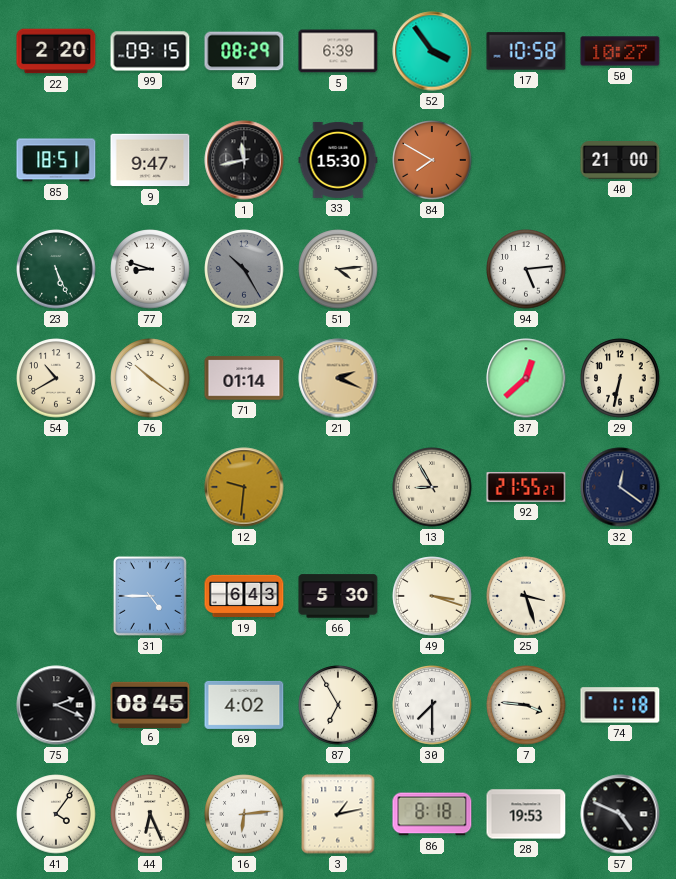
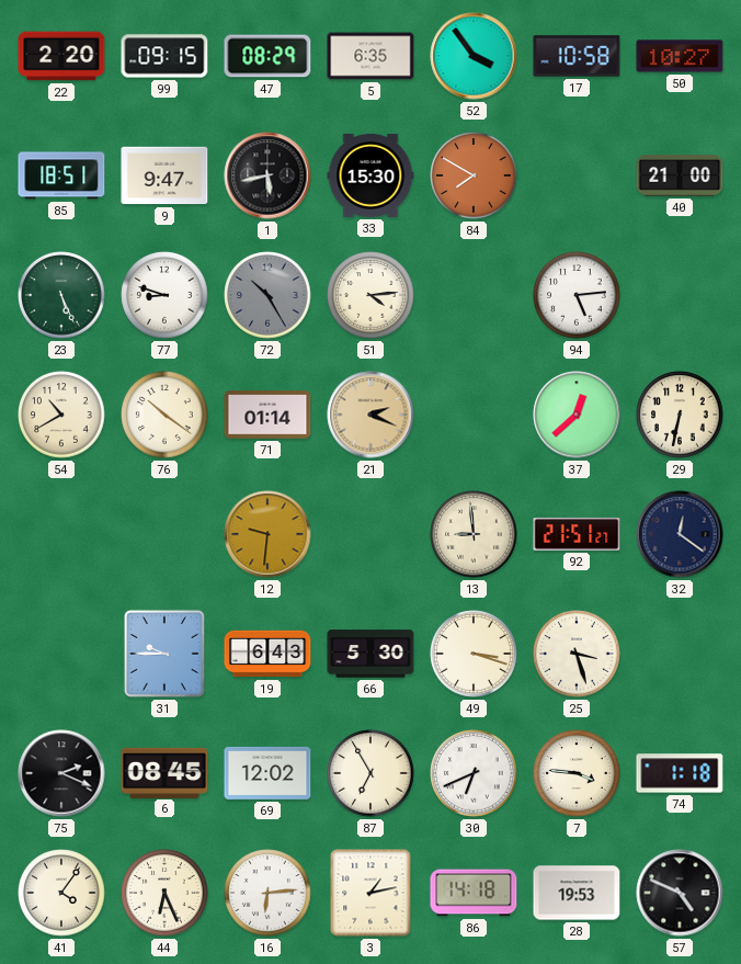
5: 6:39 -> 6:35 (371, 56)
1: 11:43 -> 5:43 (267, 175)
13: 8:55 -> 8:59 (474, 534)
92: 21:55 -> 21:51 (577, 535)
31: 4:45 -> 9:45 (164, 654)
69: 4:02 -> 12:02 (267, 773)
30: 7:30 -> 6:41 (474, 773)
86: 8:18 -> 14:18 (474, 893)
